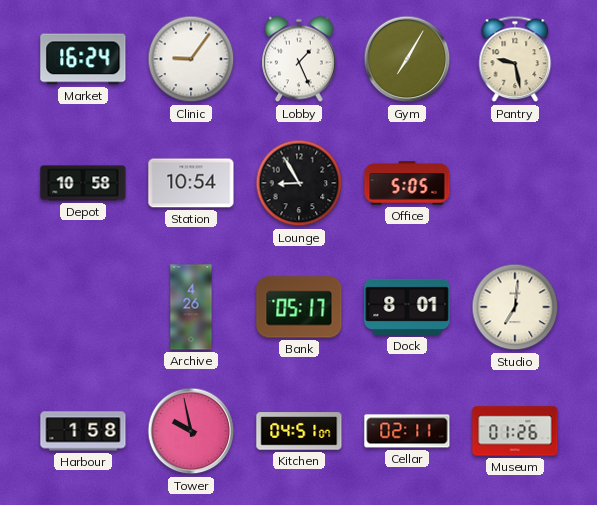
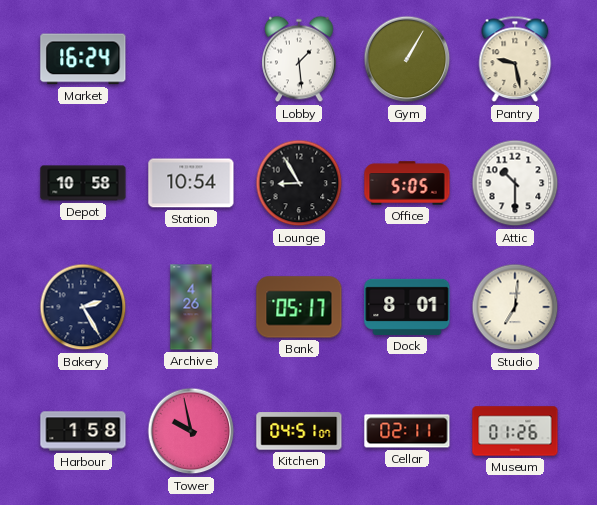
Clinic: 9:06 -> none (191, 59)
Lobby: 1:26 -> 1:29 (299, 59)
Gym: 7:05 -> 1:05 (407, 59)
Attic: none -> 10:30 (515, 183)
Bakery: none -> 2:25 (83, 307)
